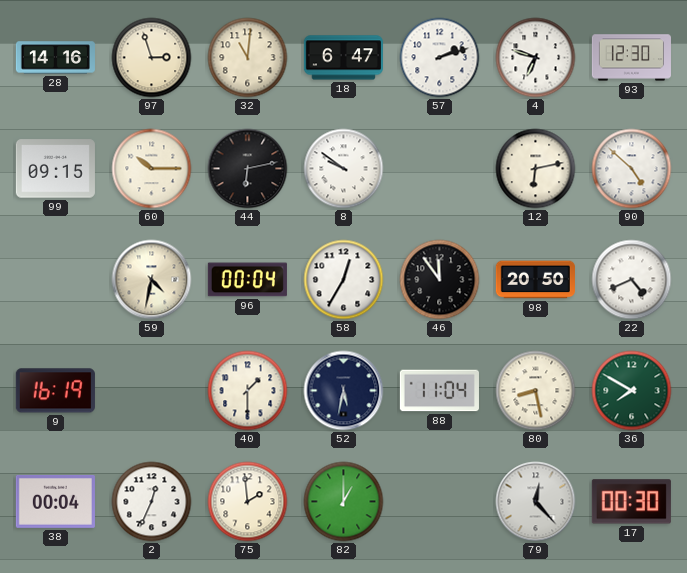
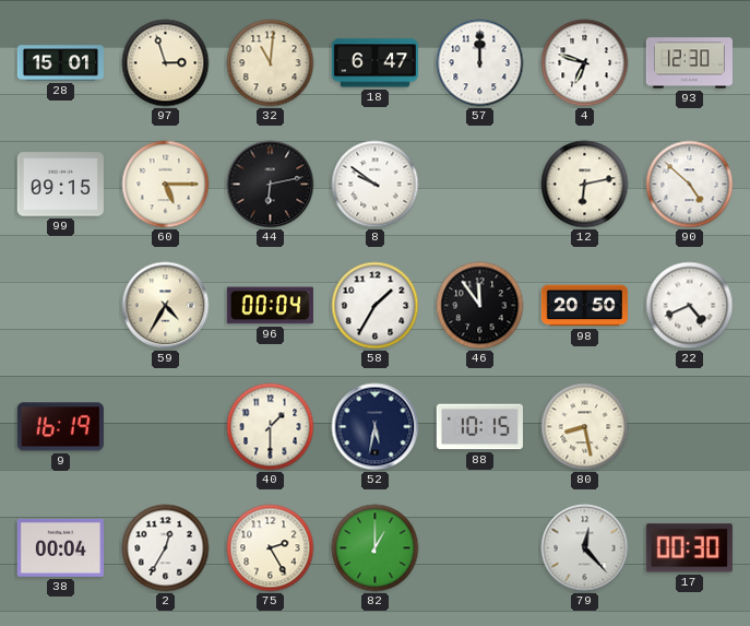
28: 14:16 -> 15:01 (60, 63)
57: 2:12 -> 12:00 (480, 63)
60: 10:15 -> 5:15 (166, 185)
59: 4:32 -> 4:35 (166, 306)
58: 12:35 -> 1:35 (376, 306)
88: 11:04 -> 10:15 (479, 427)
36: 7:50 -> none (632, 391)
2: 12:34 -> 12:35 (166, 548)
75: 1:59 -> 2:25 (271, 548)
